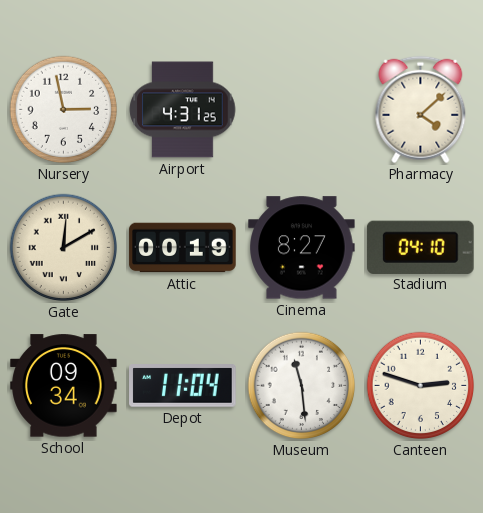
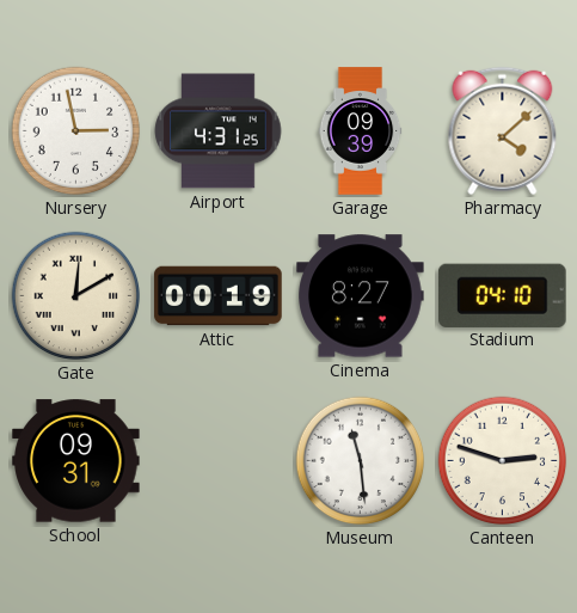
Garage: none -> 09:39 (361, 131)
School: 09:34 -> 09:31 (76, 461)
Depot: 11:04 -> none (183, 386)
